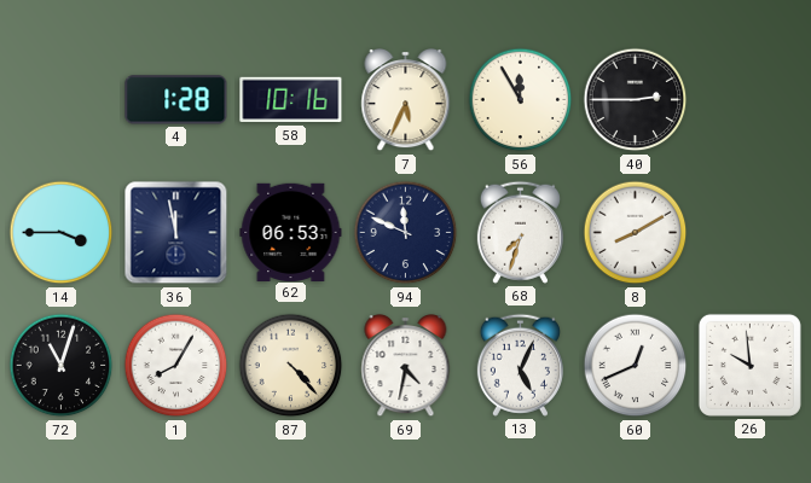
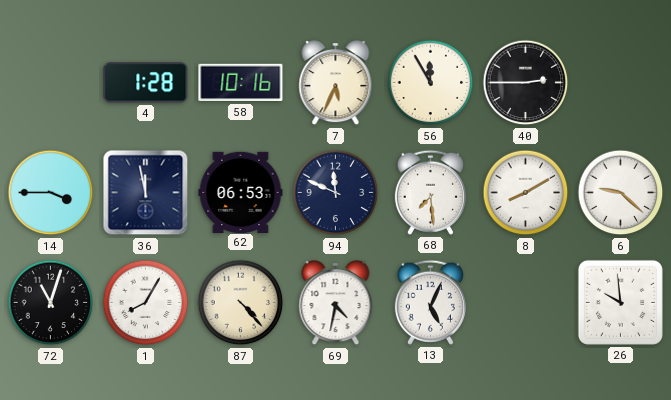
68: 7:33 -> 7:29 (430, 192)
6: none -> 9:22 (621, 193)
60: 12:41 -> none (636, 366)
